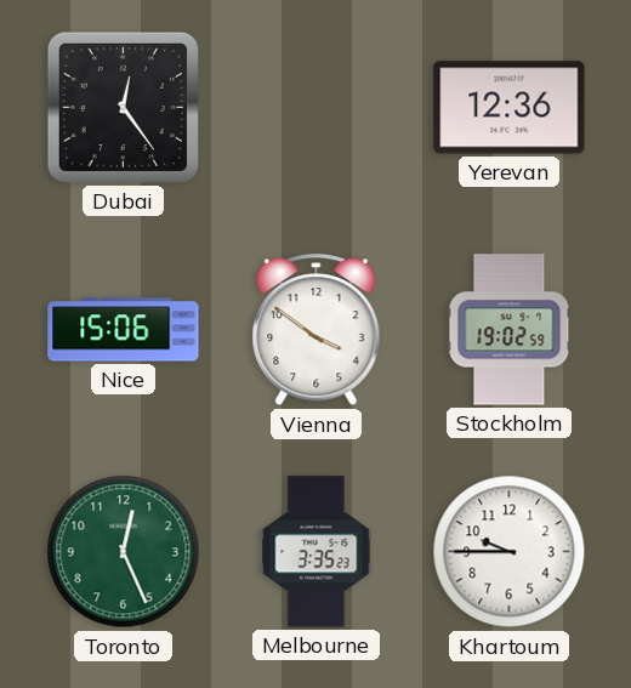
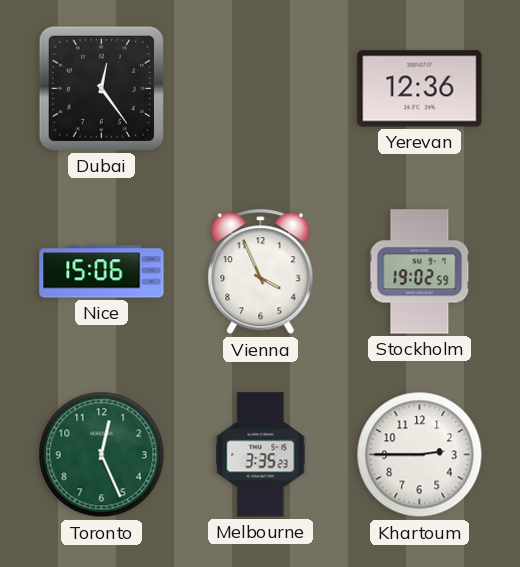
Vienna: 3:51 -> 3:56 (261, 272)
Khartoum: 9:45 -> 2:45 (420, 455)
